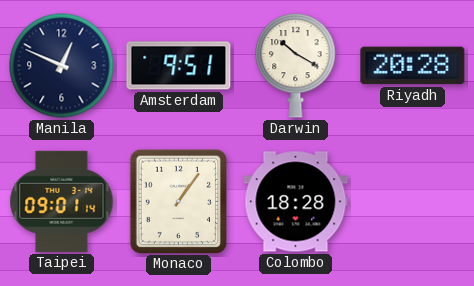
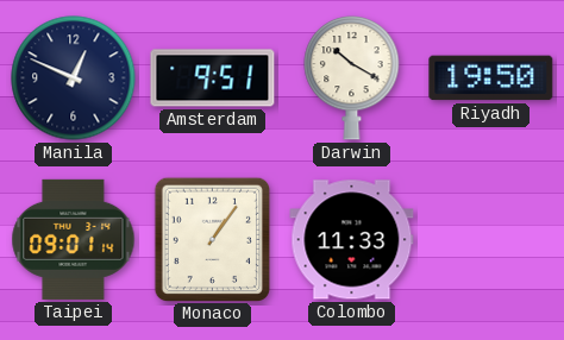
Riyadh: 20:28 -> 19:50 (491, 78)
Colombo: 18:28 -> 11:33 (352, 240)
